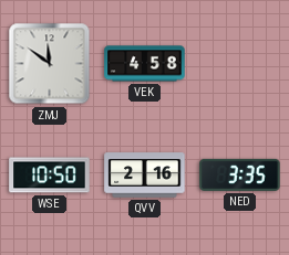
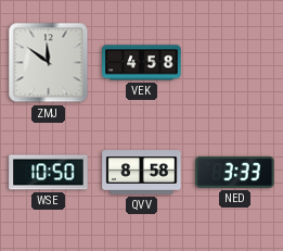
QVV: 2:16 -> 8:58 (142, 173)
NED: 3:35 -> 3:33 (235, 172)
